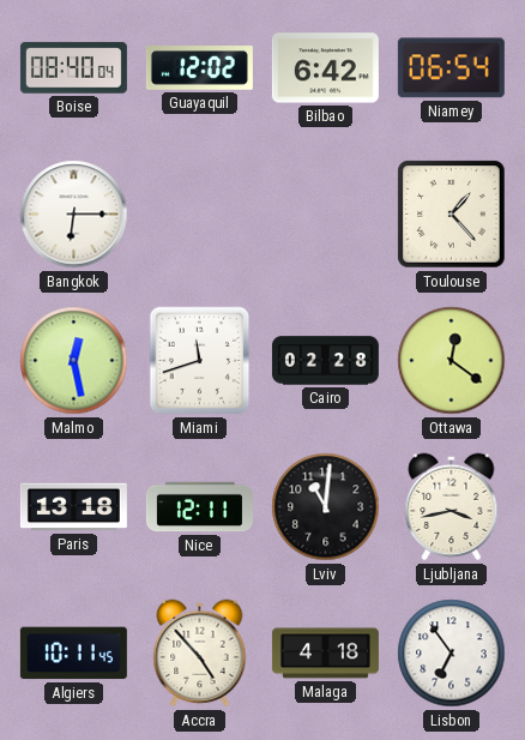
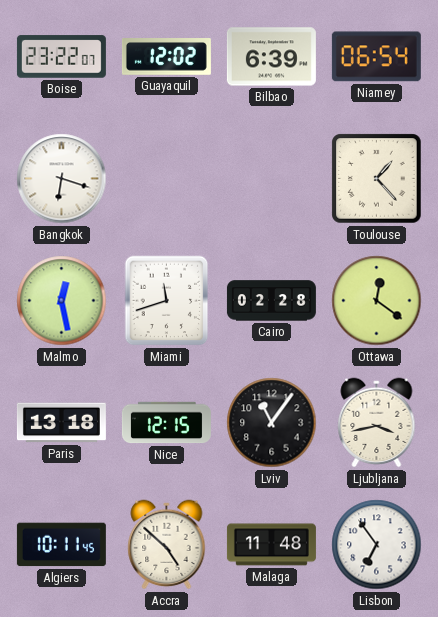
Boise: 08:40 -> 23:22 (61, 57)
Bilbao: 6:42 -> 6:39 (271, 57)
Bangkok: 6:15 -> 6:18 (62, 179)
Nice: 12:11 -> 12:15 (166, 423)
Lviv: 11:01 -> 11:06 (272, 423)
Accra: 4:53 -> 4:52 (167, 545)
Malaga: 4:18 -> 11:48 (271, 545)
